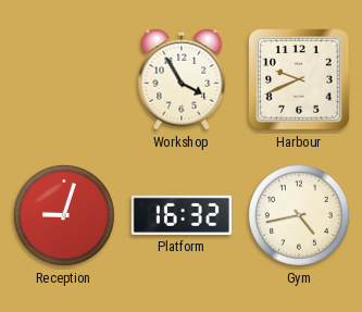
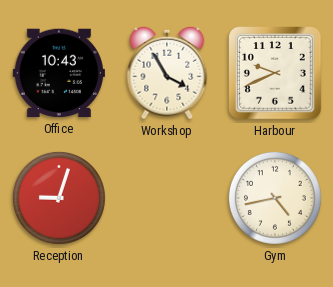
Office: none -> 10:43 (59, 73)
Platform: 16:32 -> none (182, 215)
